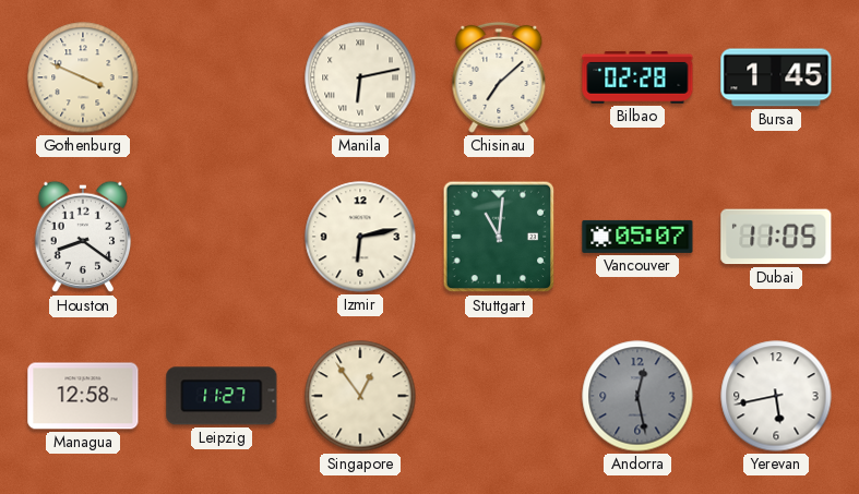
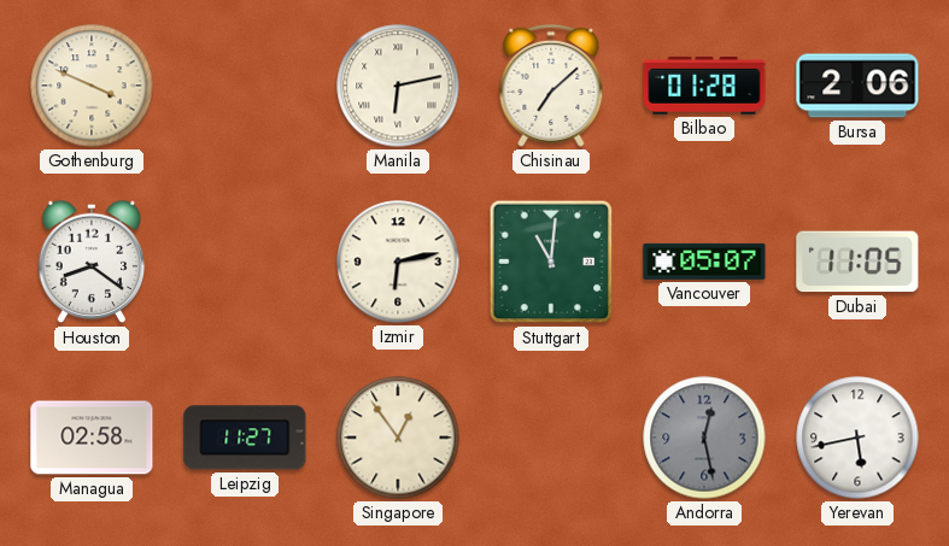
Bilbao: 02:28 -> 01:28 (704, 86)
Bursa: 1:45 -> 2:06 (857, 86)
Managua: 12:58 -> 02:58 (92, 438)
